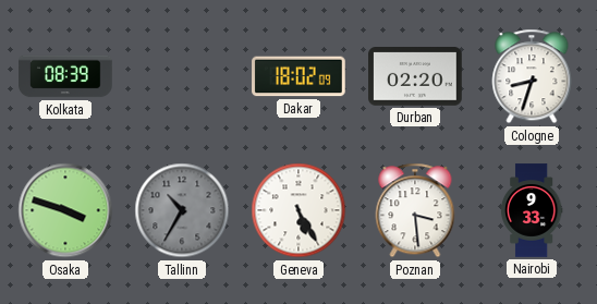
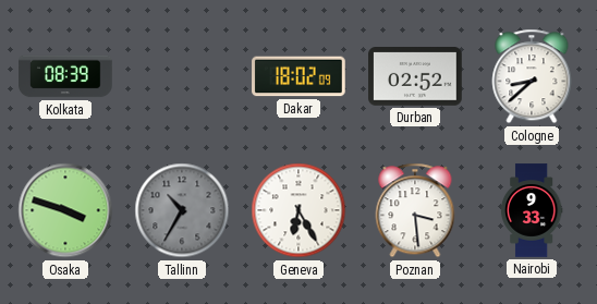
Durban: 02:20 -> 02:52 (415, 76)
Cologne: 8:33 -> 8:38 (532, 76)
Geneva: 5:25 -> 6:25 (298, 210)
